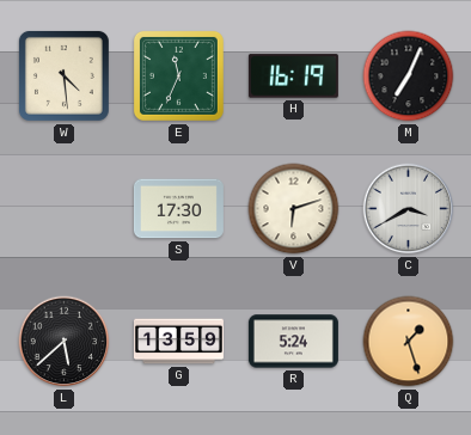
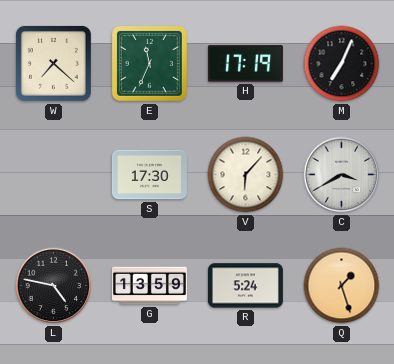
W: 4:29 -> 7:22 (53, 63)
H: 16:19 -> 17:19 (245, 64)
V: 6:12 -> 6:07 (246, 175)
L: 5:38 -> 4:47 (54, 286)
